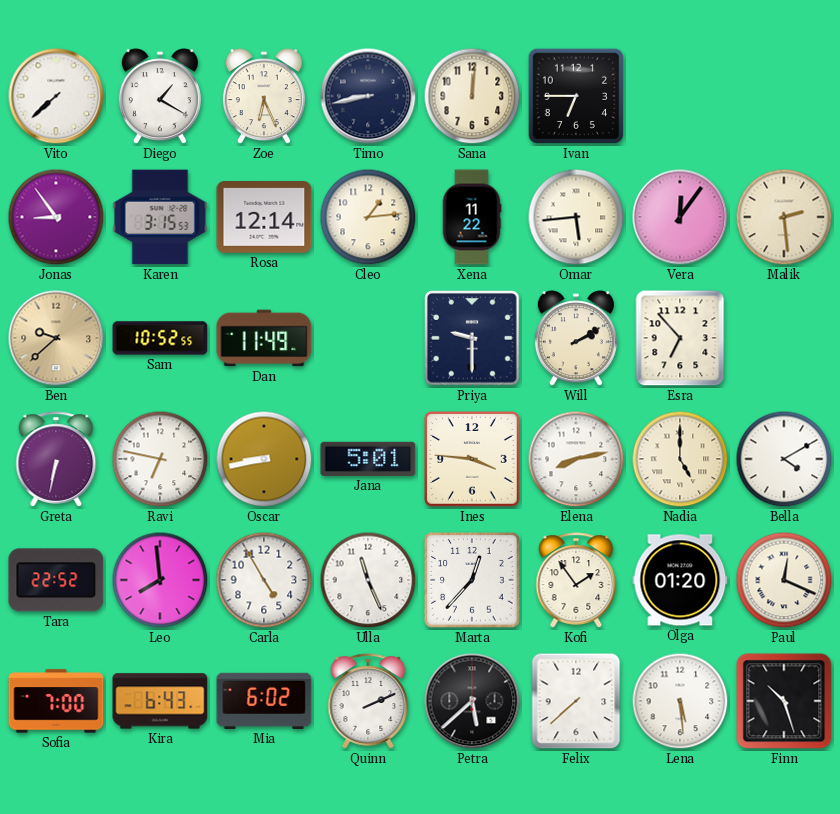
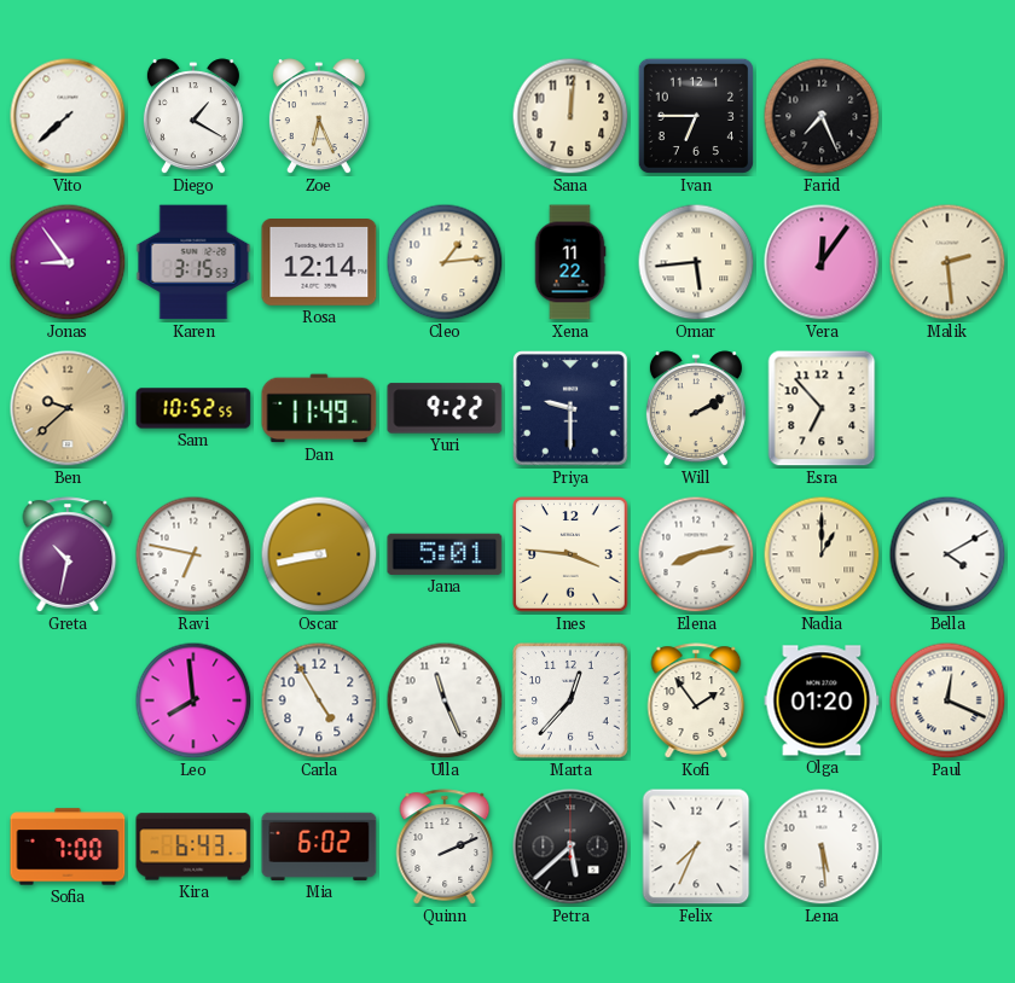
Timo: 8:43 -> none (368, 96)
Farid: none -> 7:26 (822, 116)
Yuri: none -> 9:22 (445, 408)
Greta: 6:32 -> 10:32 (68, 554)
Nadia: 5:00 -> 1:00 (822, 554)
Tara: 22:52 -> none (56, 580)
Felix: 7:38 -> 7:34 (696, 847)
Finn: 10:27 -> none (784, 701)
